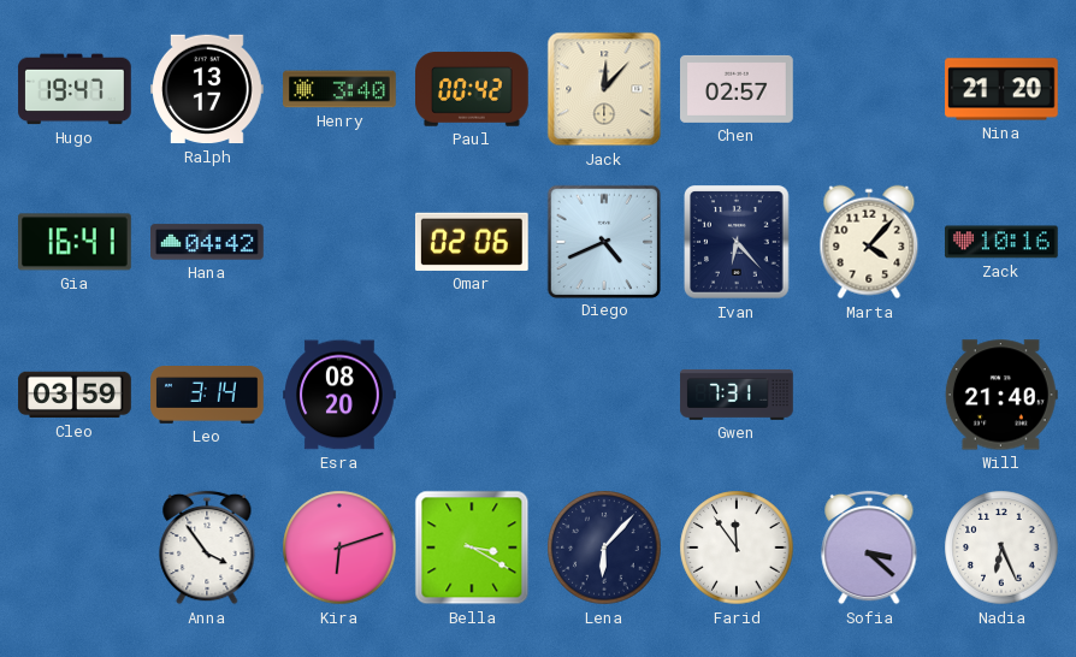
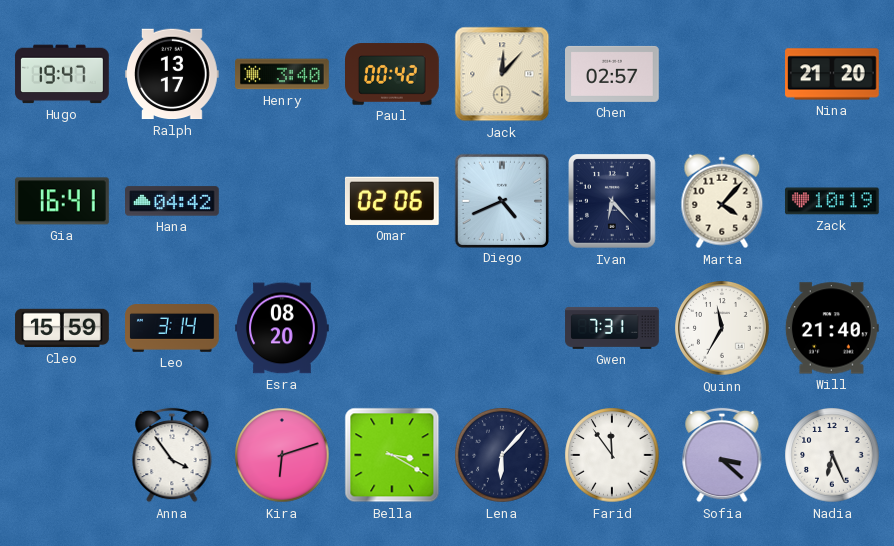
Zack: 10:16 -> 10:19 (833, 201)
Cleo: 03:59 -> 15:59 (62, 328)
Quinn: none -> 11:35 (722, 328)
